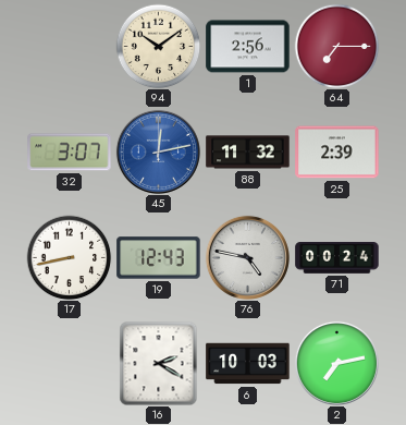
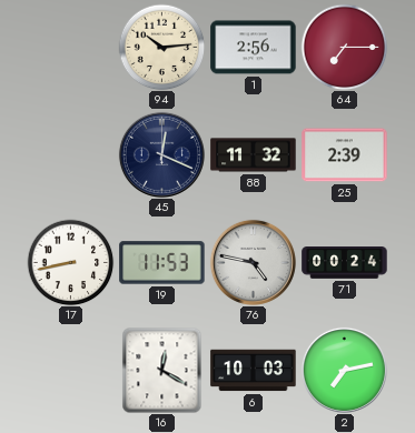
94: 10:09 -> 10:14 (161, 47)
32: 3:07 -> none (70, 153)
45: 12:13 -> 12:19 (161, 154)
45 dial: blue -> navy (161, 154)
19: 12:43 -> 11:53 (162, 263)
16: 2:20 -> 12:20 (162, 370)
